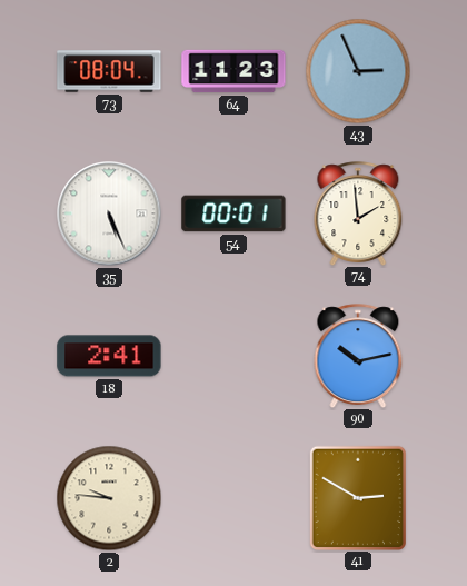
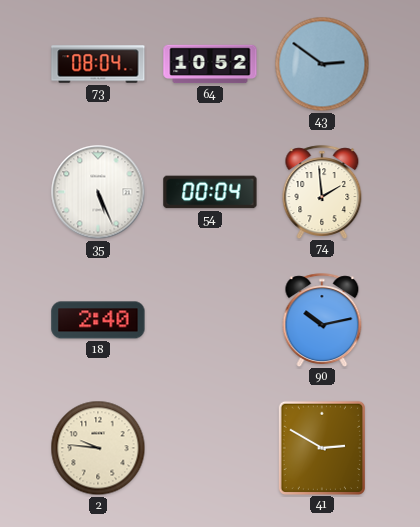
64: 11:23 -> 10:52 (210, 64)
43: 2:56 -> 2:51 (322, 64)
54: 00:01 -> 00:04 (210, 192)
18: 2:41 -> 2:40 (98, 320)
